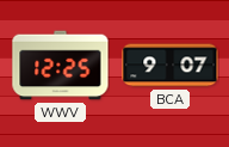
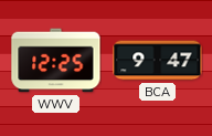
BCA: 9:07 -> 9:47 (158, 61)
